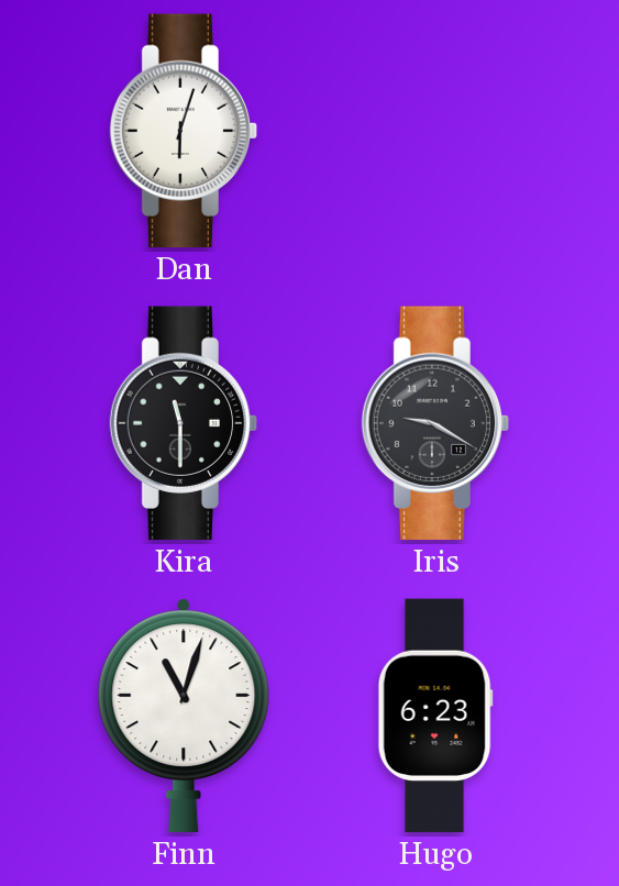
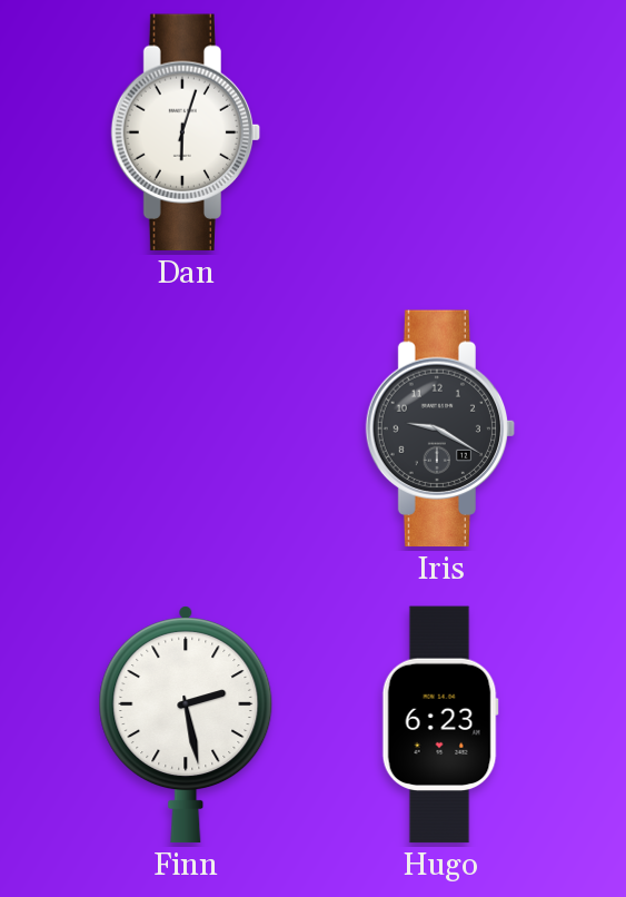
Kira: 11:30 -> none (184, 423)
Finn: 11:03 -> 2:28 (186, 724)
